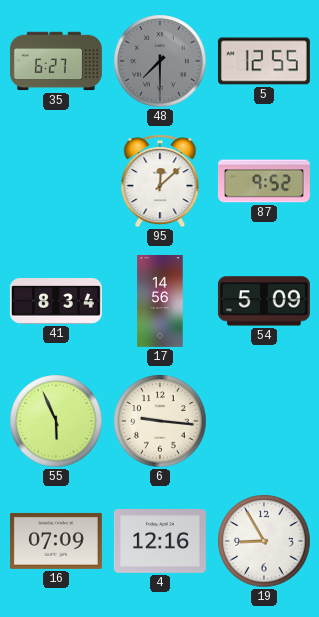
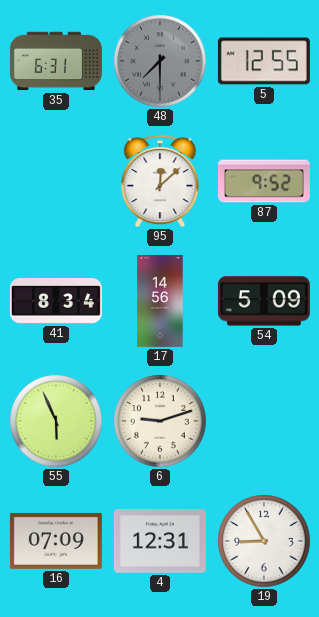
35: 6:27 -> 6:31 (56, 61)
6: 9:16 -> 9:12 (160, 421)
4: 12:16 -> 12:31 (160, 542)
